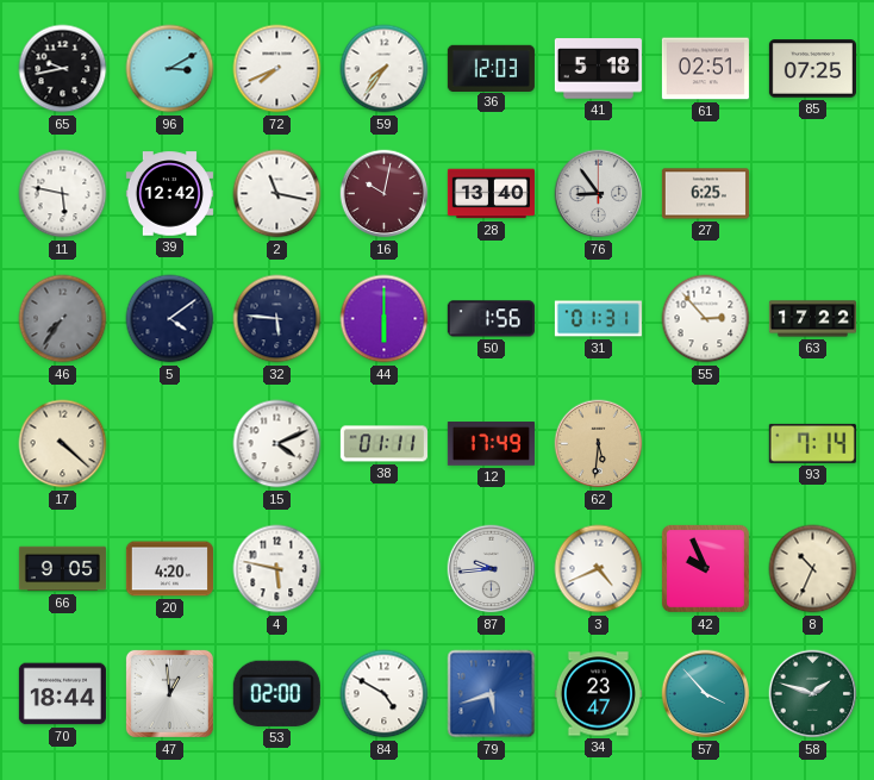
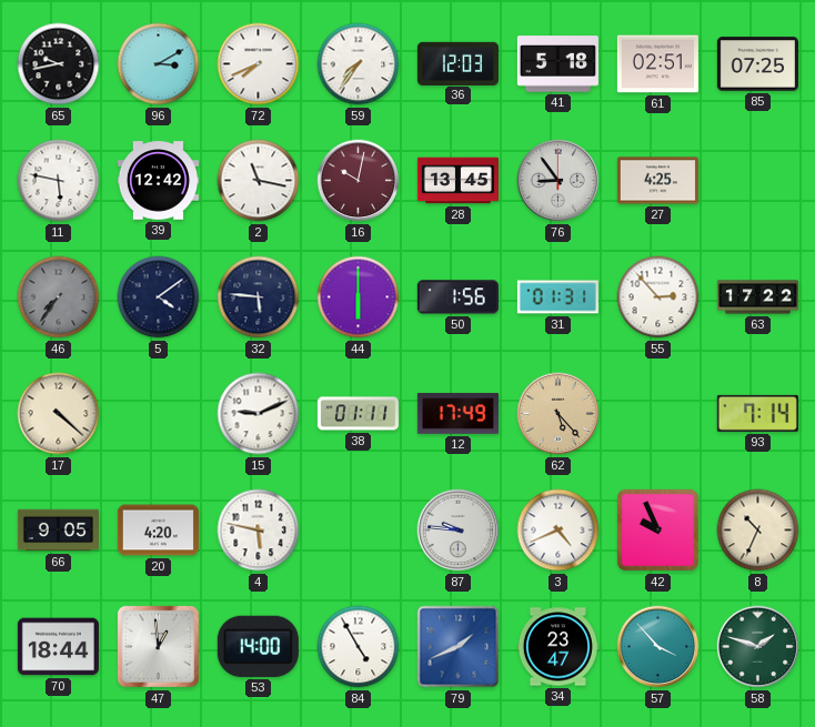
28: 13:40 -> 13:45 (457, 181)
27: 6:25 -> 4:25 (657, 181)
15: 4:11 -> 9:11 (259, 414)
62: 5:31 -> 5:23 (559, 414)
87: 9:44 -> 9:46 (459, 531)
53: 02:00 -> 14:00 (258, 646)
84: 4:50 -> 4:55 (359, 647)
79: 5:42 -> 1:41 (459, 647)
